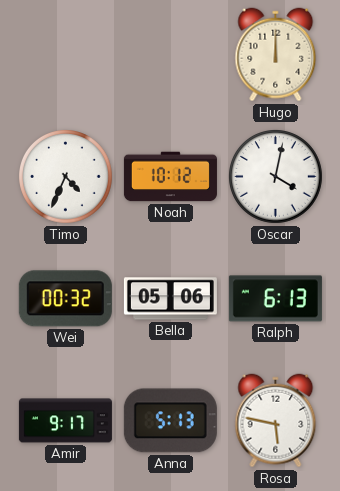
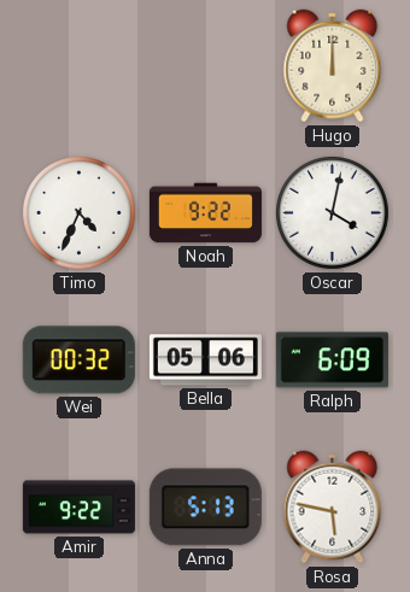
Noah: 10:12 -> 9:22 (205, 213)
Ralph: 6:13 -> 6:09 (332, 361)
Amir: 9:17 -> 9:22 (78, 508)
